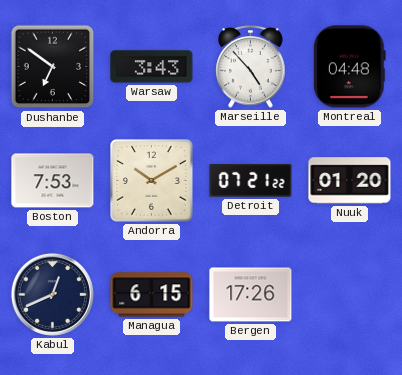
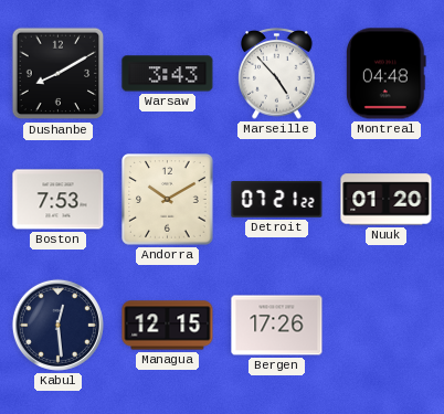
Dushanbe: 6:51 -> 8:10 (59, 74)
Kabul: 12:41 -> 12:29 (57, 325)
Managua: 6:15 -> 12:15 (168, 326)
